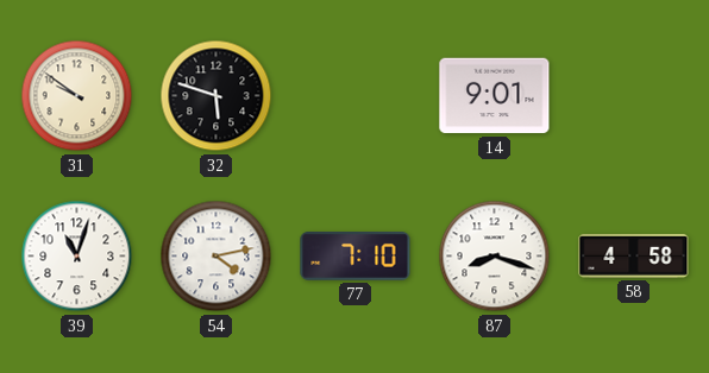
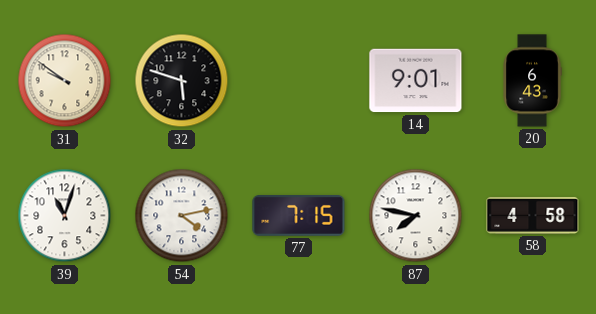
20: none -> 6:43 (532, 81)
77: 7:10 -> 7:15 (299, 216)
87: 8:18 -> 7:47 (416, 216)
